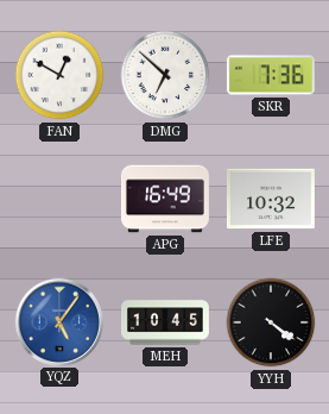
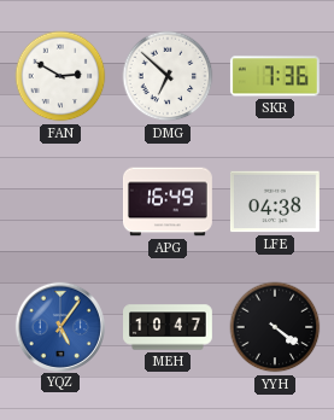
FAN: 12:50 -> 2:50 (60, 76)
LFE: 10:32 -> 04:38 (275, 202)
MEH: 10:45 -> 10:47 (169, 327)
